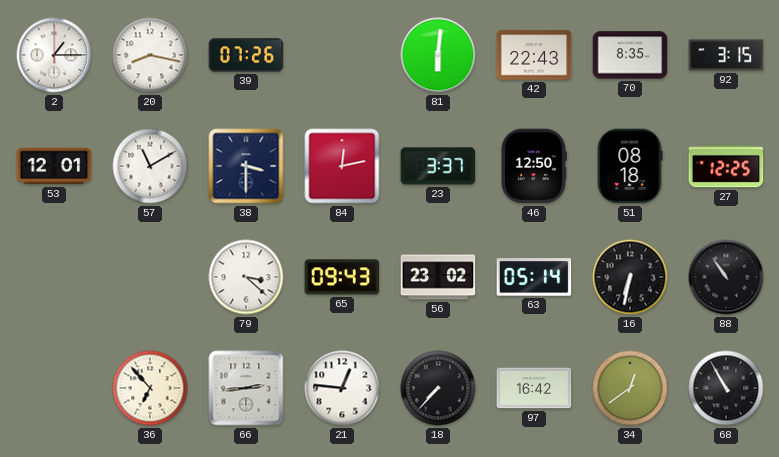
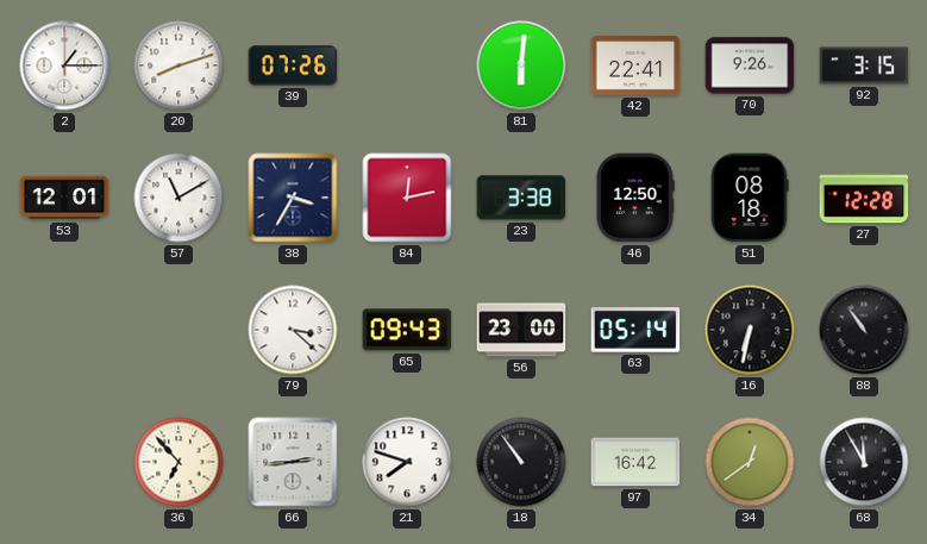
20: 8:17 -> 8:12 (178, 65)
42: 22:43 -> 22:41 (635, 65)
70: 8:35 -> 9:26 (750, 65)
38: 3:30 -> 3:35 (293, 198)
23: 3:37 -> 3:38 (521, 198)
27: 12:25 -> 12:28 (864, 198)
56: 23:02 -> 23:00 (521, 330)
21: 12:46 -> 7:48 (407, 462)
18: 7:37 -> 10:54 (521, 462)
68: 10:55 -> 11:55 (864, 462)
